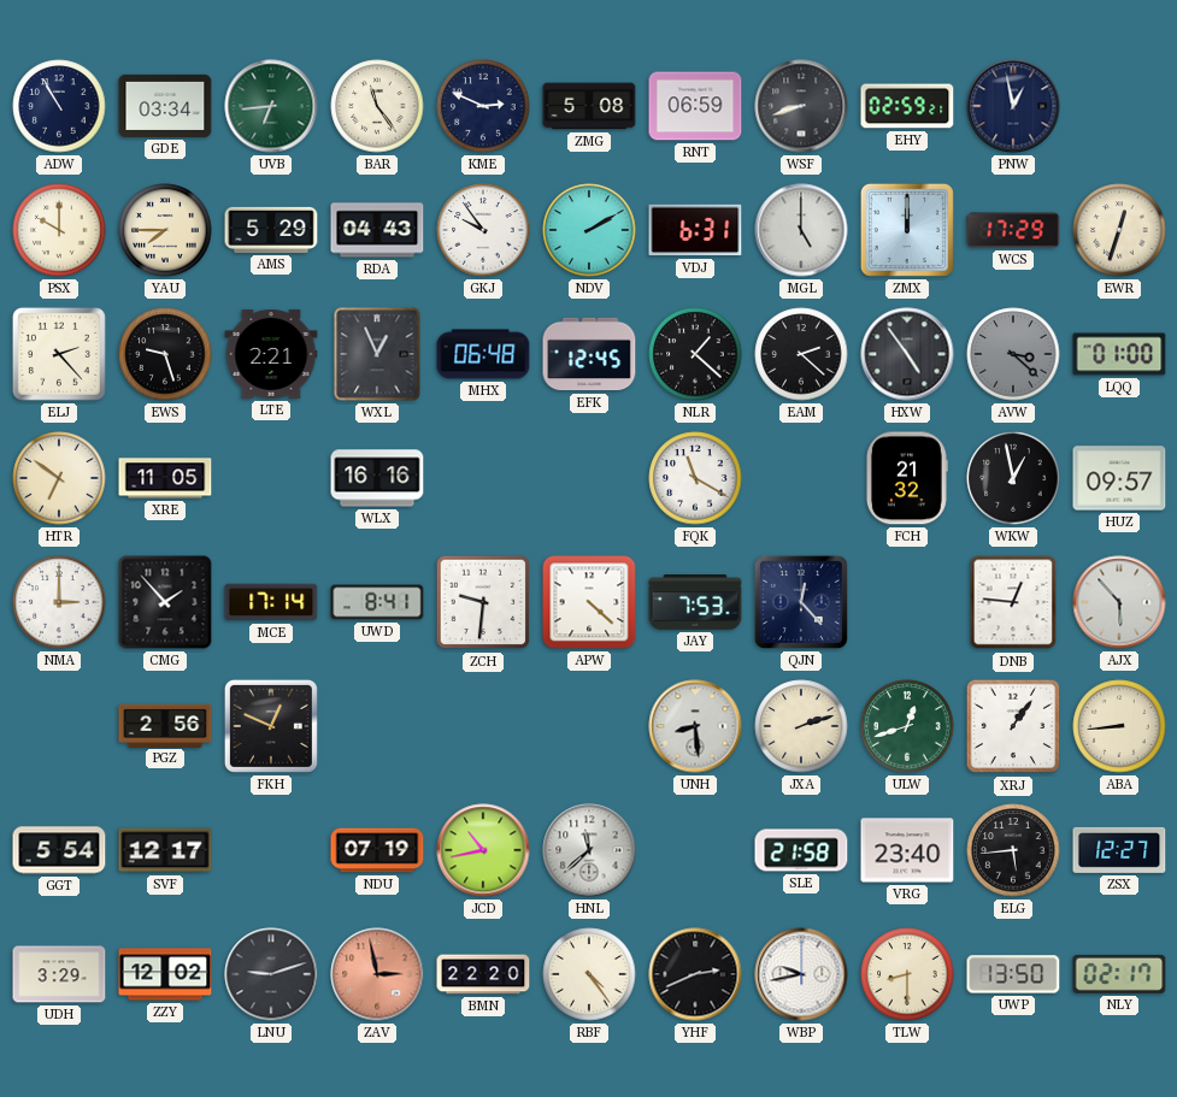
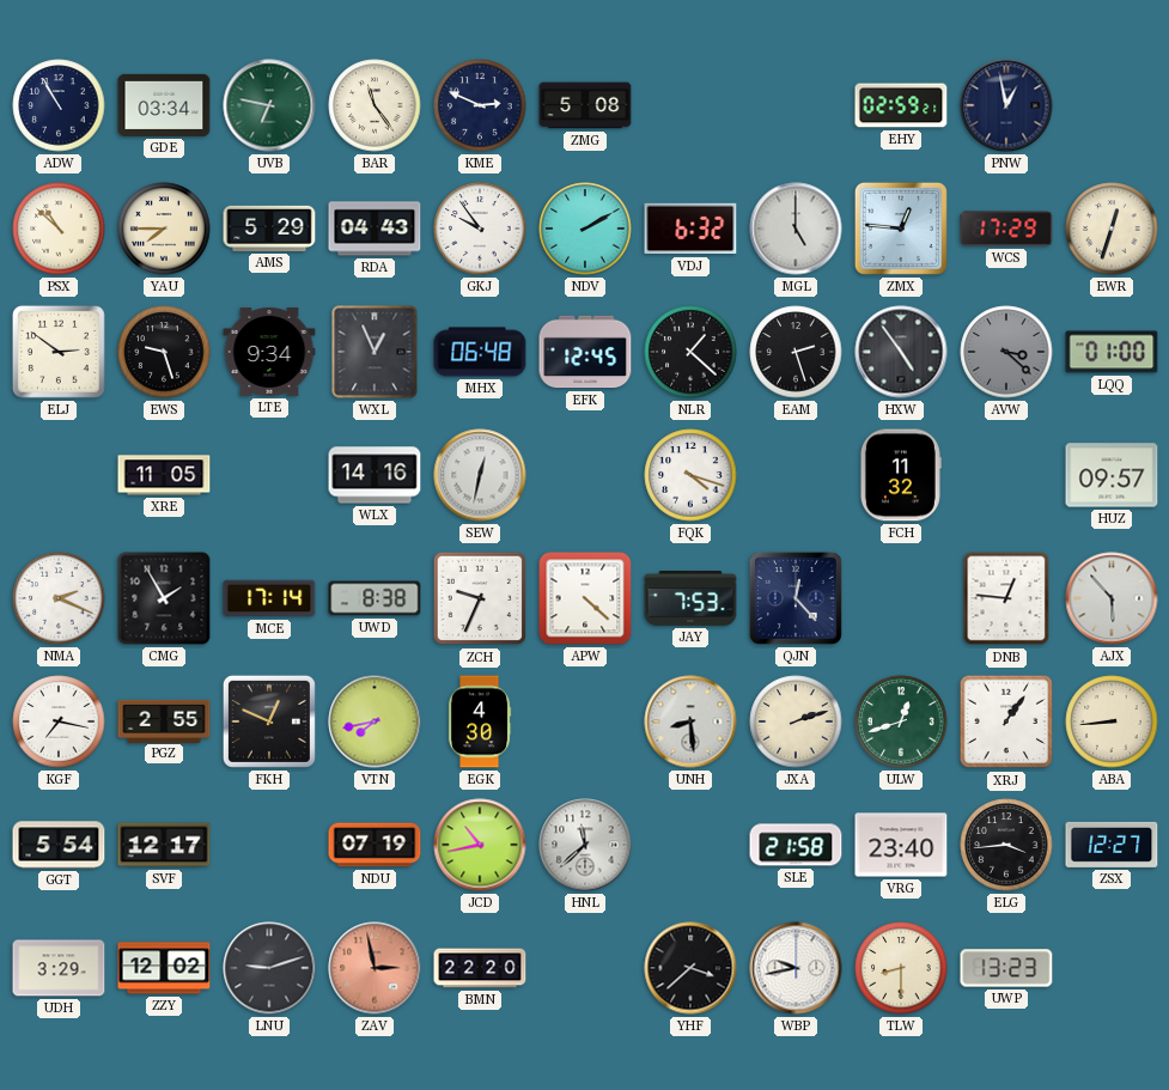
UVB: 6:44 -> 6:47 (269, 105)
RNT: 06:59 -> none (695, 106)
WSF: 8:42 -> none (801, 106)
PSX: 10:00 -> 10:52 (59, 229)
VDJ: 6:31 -> 6:32 (690, 229)
ZMX: 12:00 -> 12:46 (901, 229)
ELJ: 2:23 -> 2:51 (59, 352)
LTE: 2:21 -> 9:34 (269, 352)
EAM: 2:22 -> 2:27 (796, 352)
HTR: 6:51 -> none (59, 478)
WLX: 16:16 -> 14:16 (375, 475)
SEW: none -> 12:32 (480, 475)
FQK: 11:20 -> 4:18 (690, 475)
FCH: 21:32 -> 11:32 (900, 475)
WKW: 12:58 -> none (1013, 478)
NMA: 3:00 -> 2:19 (59, 598)
CMG: 1:53 -> 1:55 (164, 598)
UWD: 8:41 -> 8:38 (375, 598)
ZCH: 9:31 -> 9:34 (480, 598)
KGF: none -> 7:17 (59, 721)
PGZ: 2:56 -> 2:55 (164, 720)
VTN: none -> 7:43 (375, 721)
EGK: none -> 4:30 (480, 721)
ELG: 5:44 -> 3:44 (1006, 845)
RBF: 4:24 -> none (589, 974)
YHF: 2:41 -> 3:38 (690, 968)
UWP: 13:50 -> 13:23 (1006, 968)
NLY: 02:17 -> none (1119, 974)
